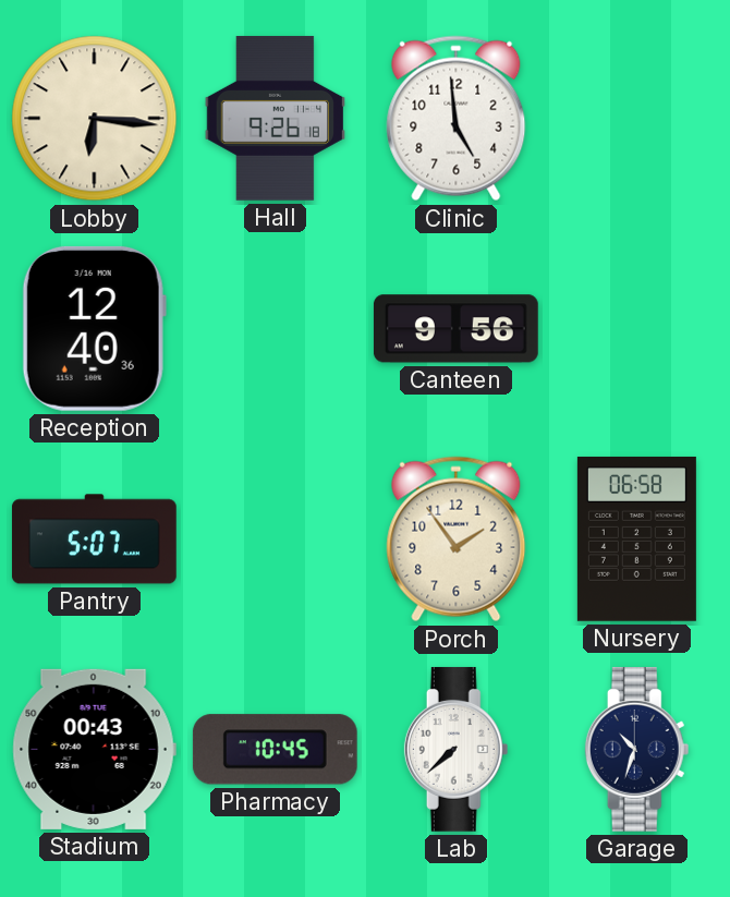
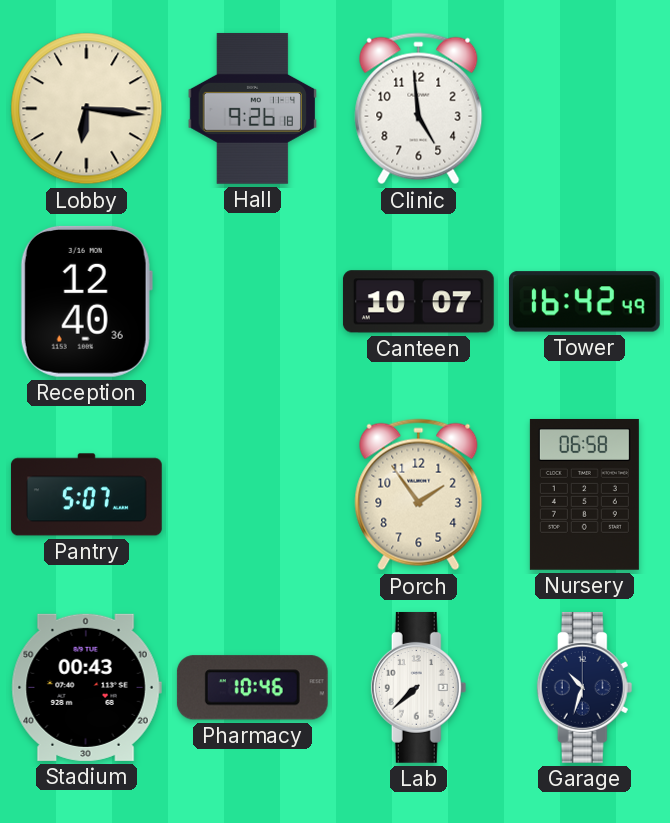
Canteen: 9:56 -> 10:07 (418, 302)
Tower: none -> 16:42 (584, 302)
Pharmacy: 10:45 -> 10:46 (252, 688)
